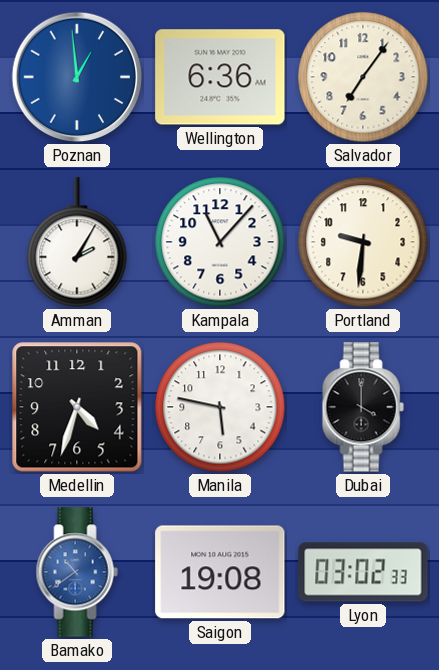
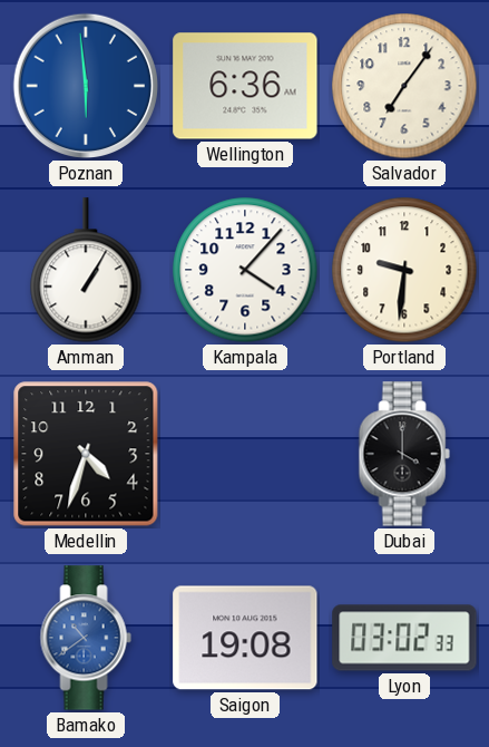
Poznan: 12:59 -> 5:59 (86, 86)
Amman: 2:05 -> 1:05 (86, 270)
Kampala: 11:07 -> 4:07 (245, 270)
Manila: 5:47 -> none (220, 407)
